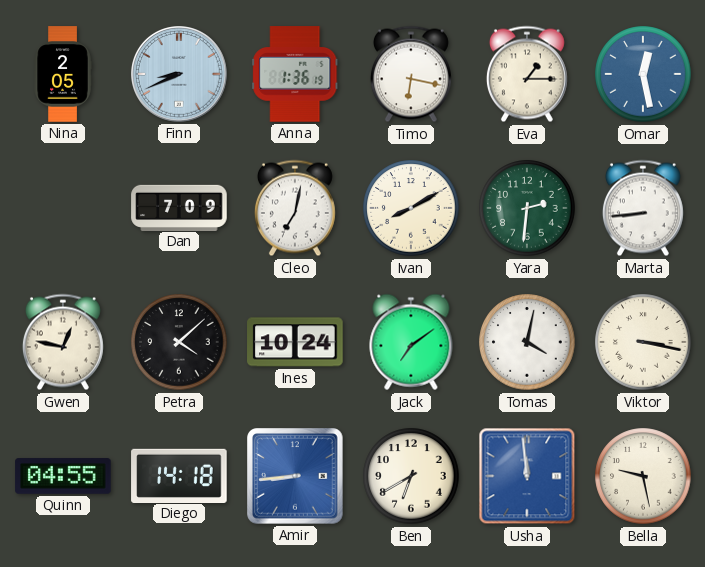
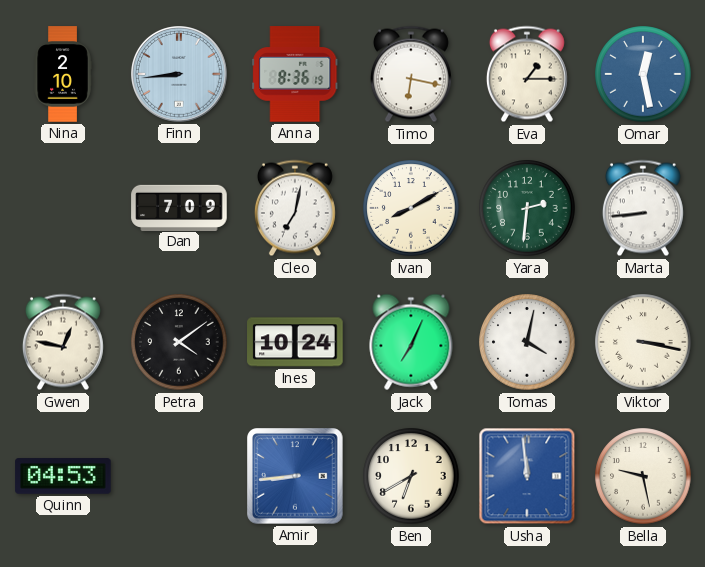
Nina: 2:05 -> 2:10 (63, 74)
Finn: 8:41 -> 8:44 (180, 75)
Anna: 1:36 -> 8:36 (295, 74)
Petra: 4:08 -> 4:09 (179, 342)
Jack: 7:09 -> 7:04 (411, 342)
Quinn: 04:55 -> 04:53 (63, 476)
Diego: 14:18 -> none (179, 475)
